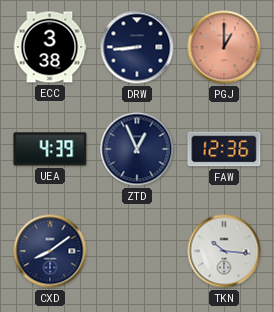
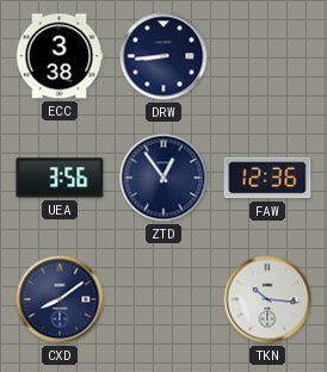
PGJ: 1:00 -> none (224, 47)
UEA: 4:39 -> 3:56 (60, 178)
ZTD: 12:56 -> 12:54 (163, 178)
